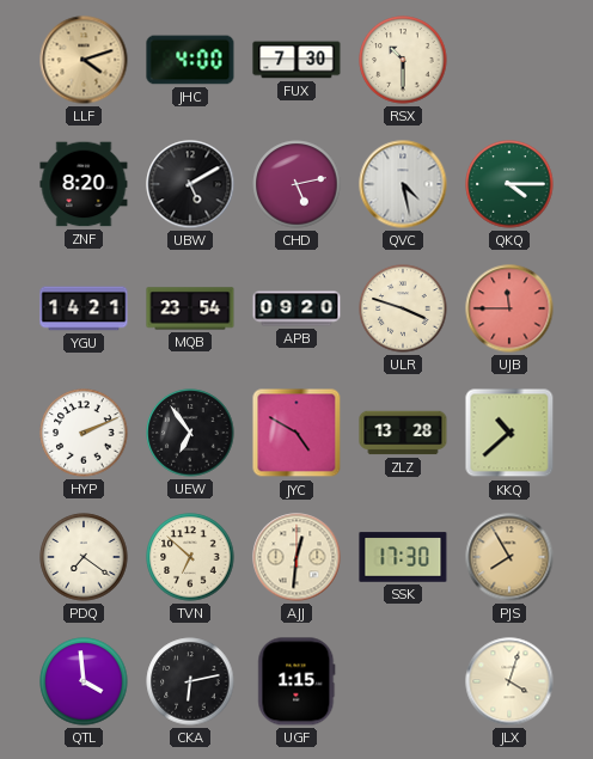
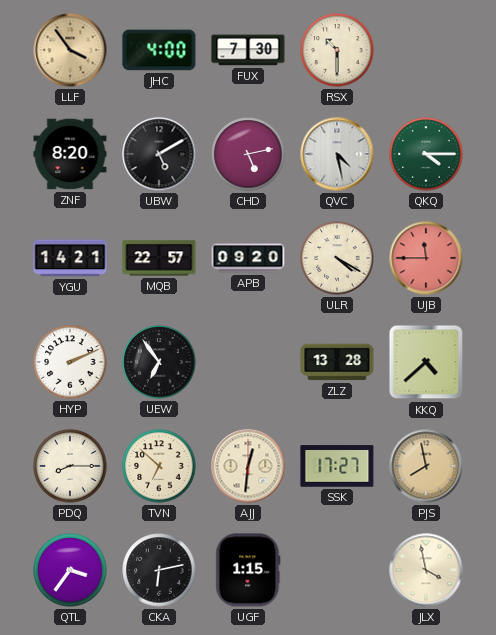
LLF: 4:12 -> 3:54 (70, 50)
MQB: 23:54 -> 22:57 (159, 258)
ULR: 3:48 -> 4:20 (337, 258)
JYC: 4:50 -> none (296, 433)
KKQ: 10:38 -> 4:38 (426, 362)
PDQ: 7:21 -> 8:15 (70, 466)
SSK: 17:30 -> 17:27 (337, 466)
PJS: 7:55 -> 7:58 (426, 466)
QTL: 3:59 -> 3:36 (70, 570)
JLX: 4:03 -> 3:58 (426, 570)
